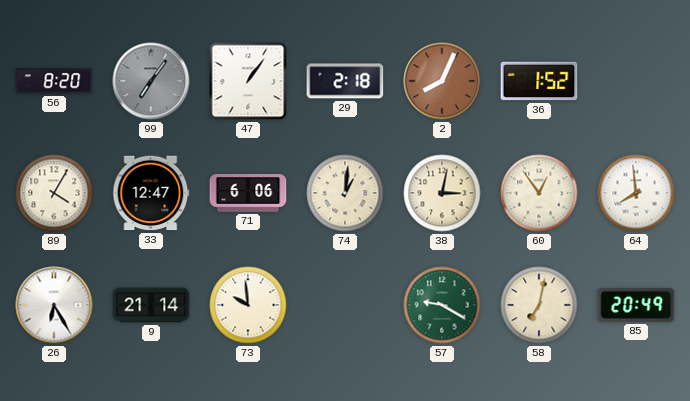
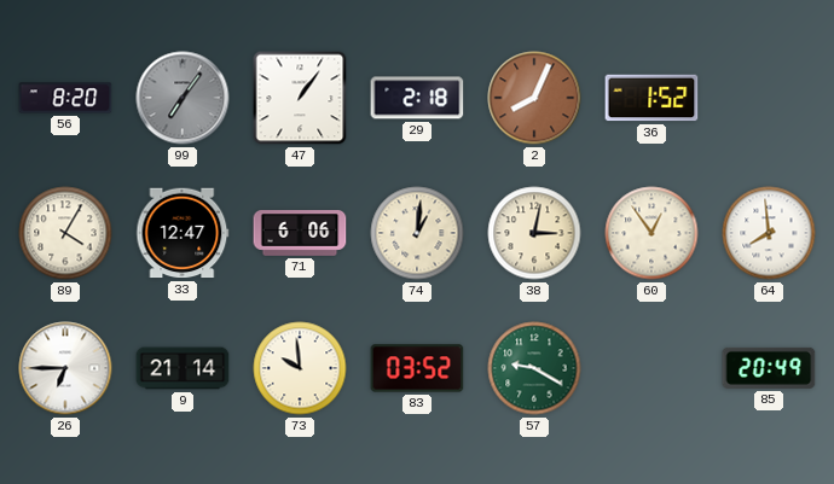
26: 6:25 -> 6:45 (65, 368)
83: none -> 03:52 (417, 368)
58: 7:02 -> none (539, 305)
